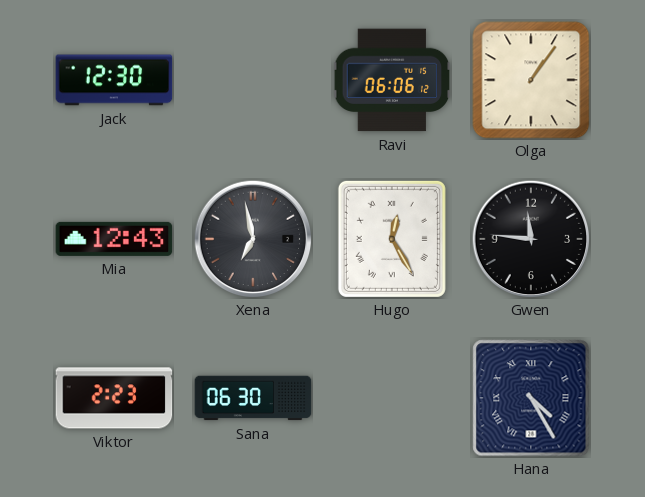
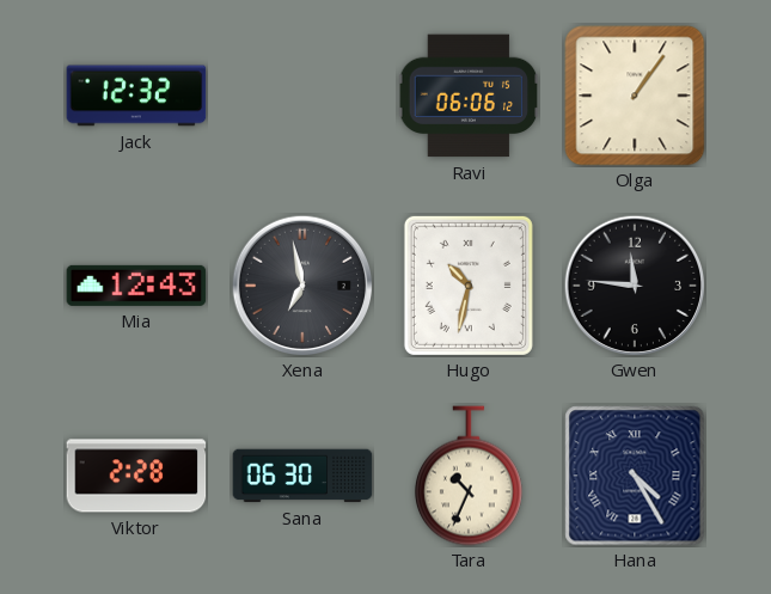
Jack: 12:30 -> 12:32 (136, 96)
Hugo: 12:25 -> 10:32 (469, 286)
Viktor: 2:23 -> 2:28 (136, 476)
Tara: none -> 10:34 (469, 476)
